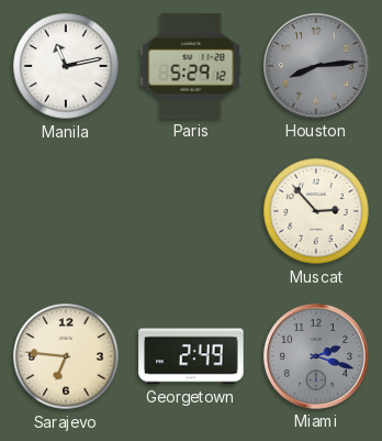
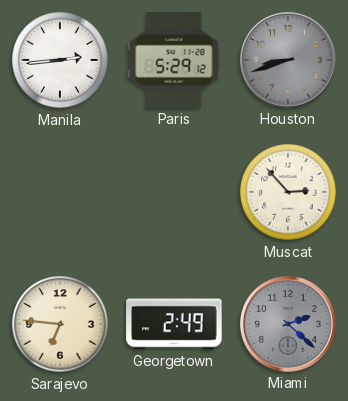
Manila: 11:13 -> 2:44 (60, 60)
Houston: 8:14 -> 8:42 (288, 60)
Miami: 2:18 -> 2:22 (288, 324)
